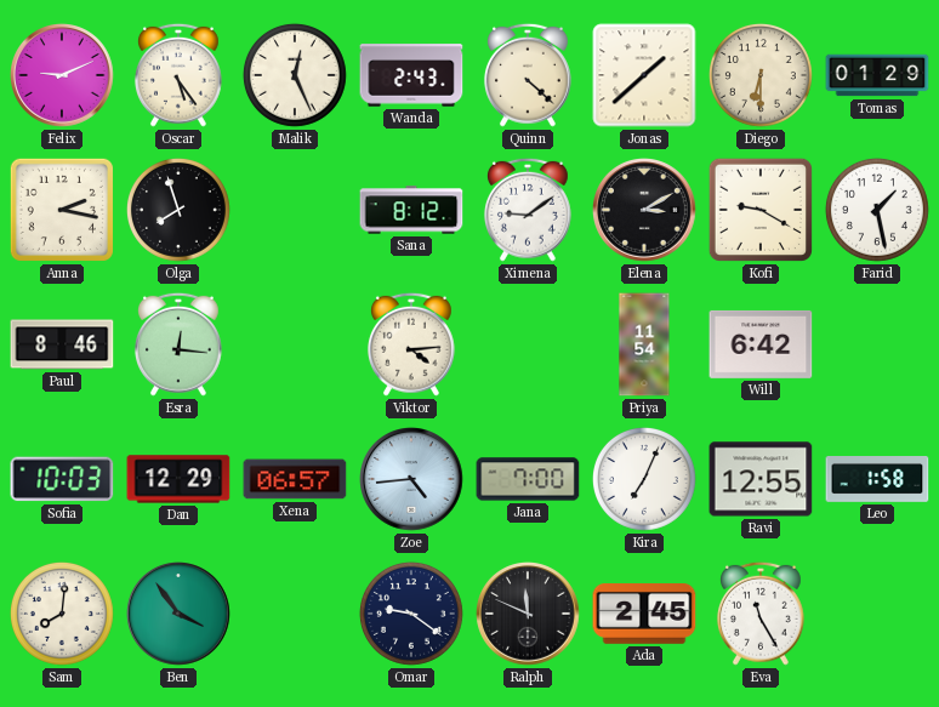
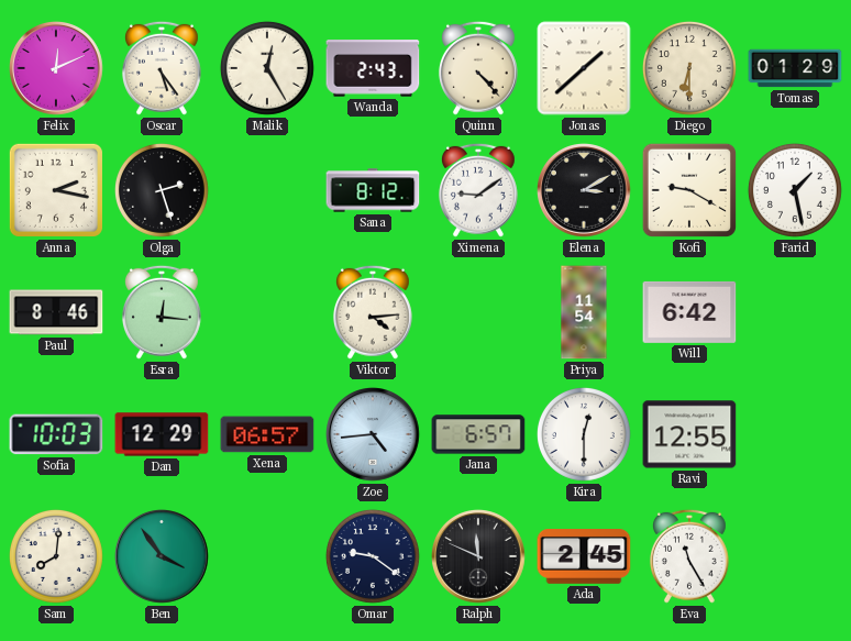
Felix: 9:11 -> 12:11 (57, 69)
Malik: 12:26 -> 12:25 (267, 68)
Quinn: 4:22 -> 4:23 (478, 68)
Olga: 7:57 -> 2:27 (162, 190)
Jana: 7:00 -> 6:57 (478, 434)
Kira: 7:04 -> 12:30 (584, 434)
Leo: 1:58 -> none (877, 480)
